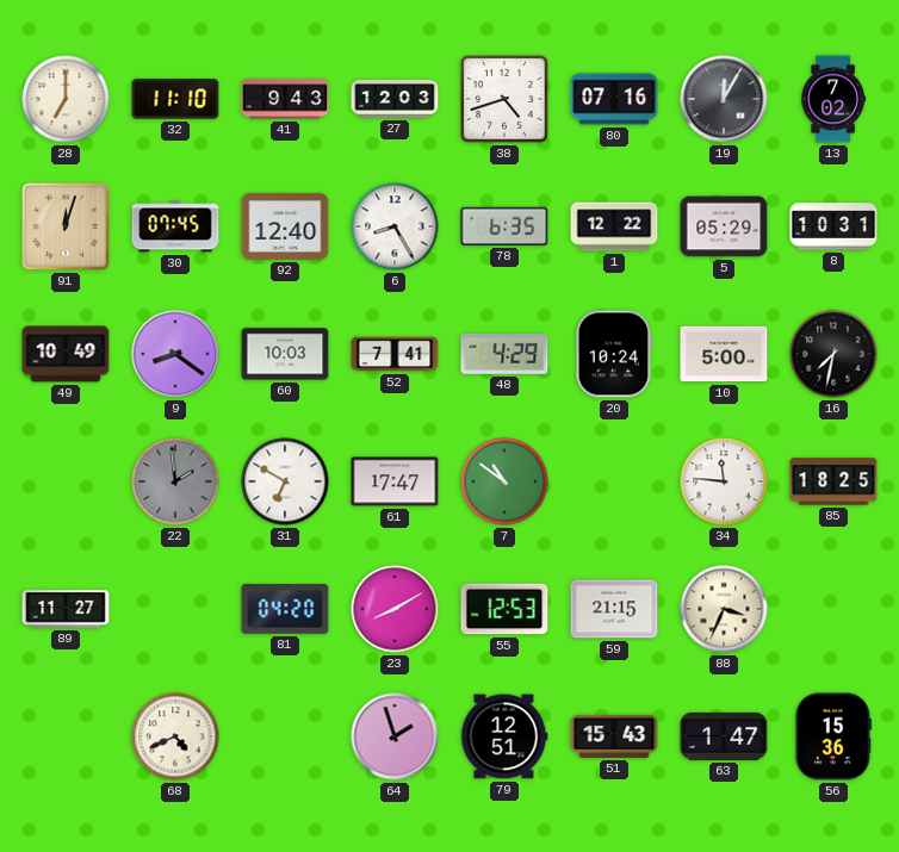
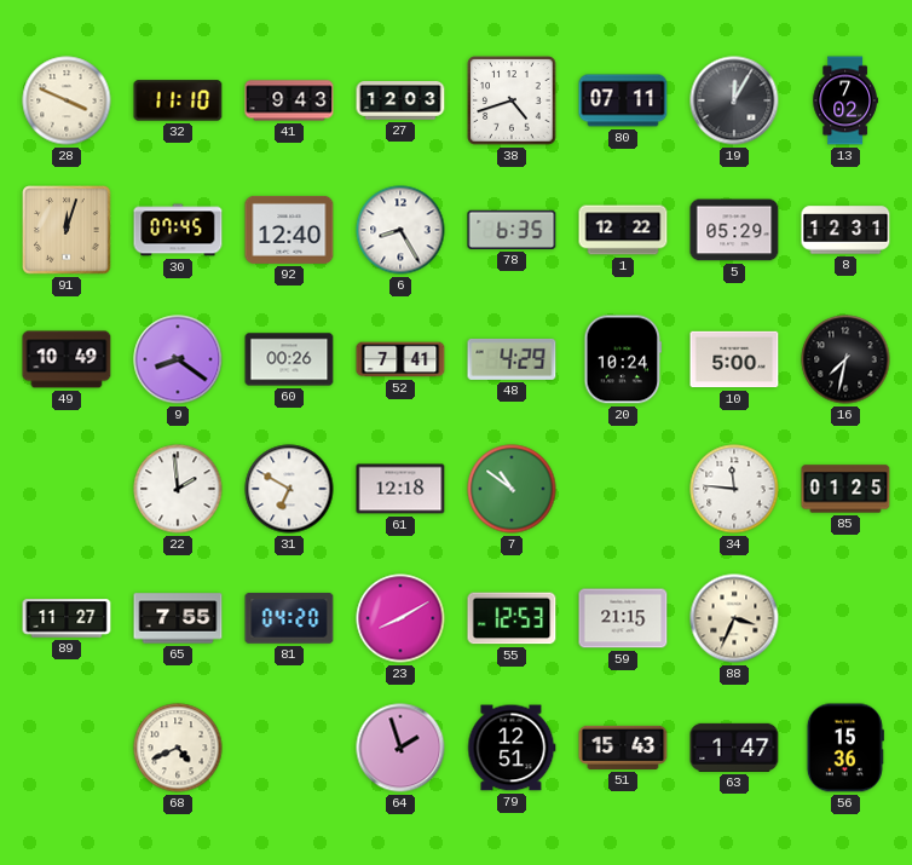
28: 7:00 -> 3:49 (67, 100)
80: 07:16 -> 07:11 (623, 100)
8: 10:31 -> 12:31 (845, 230)
60: 10:03 -> 00:26 (289, 359)
22 dial: grey -> white (178, 489)
61: 17:47 -> 12:18 (400, 489)
85: 18:25 -> 01:25 (845, 489)
65: none -> 7:55 (178, 618)
